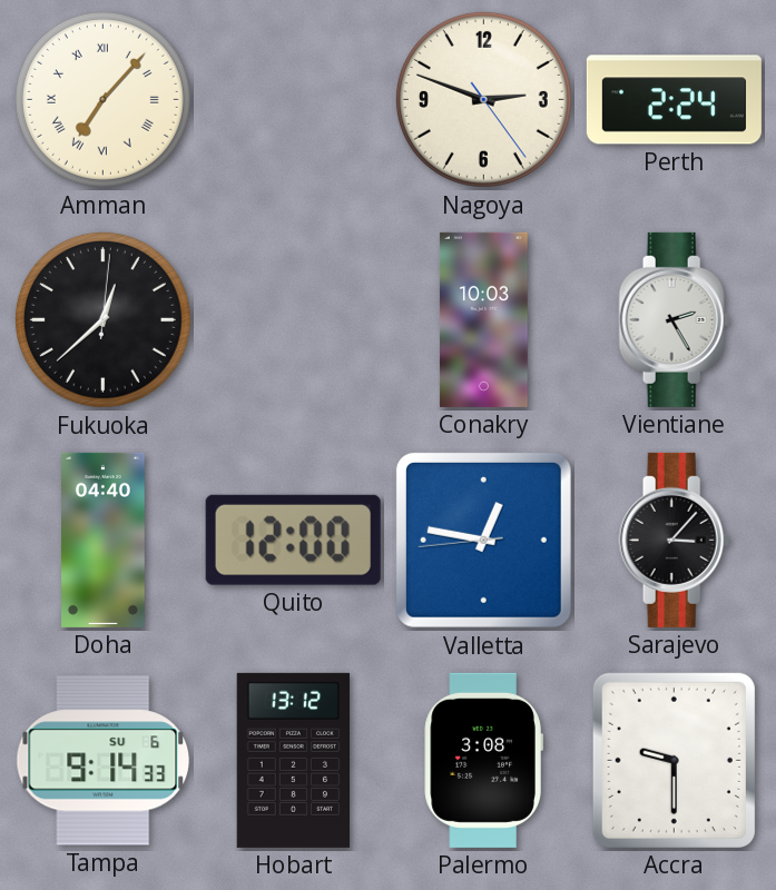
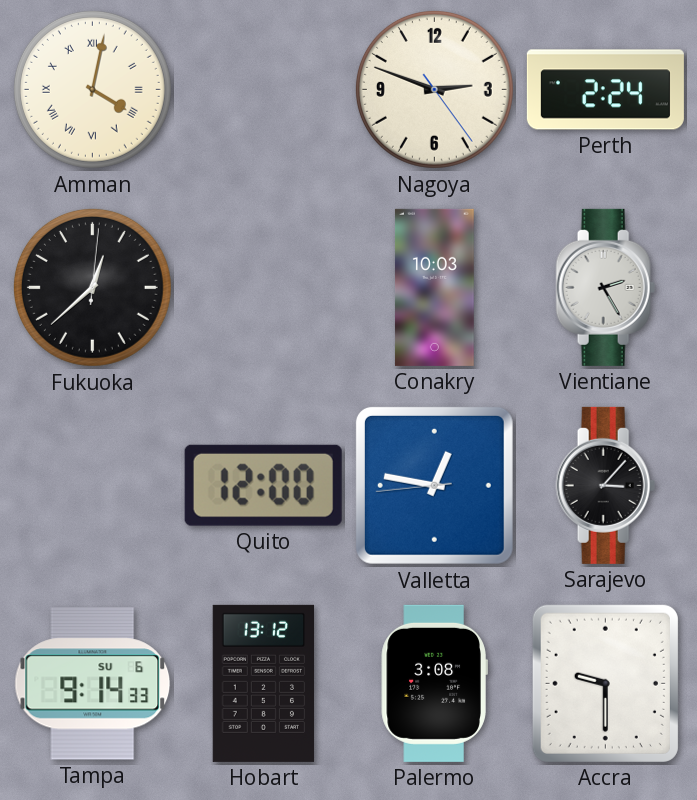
Amman: 7:07 -> 4:02 (92, 89)
Doha: 04:40 -> none (104, 540)
